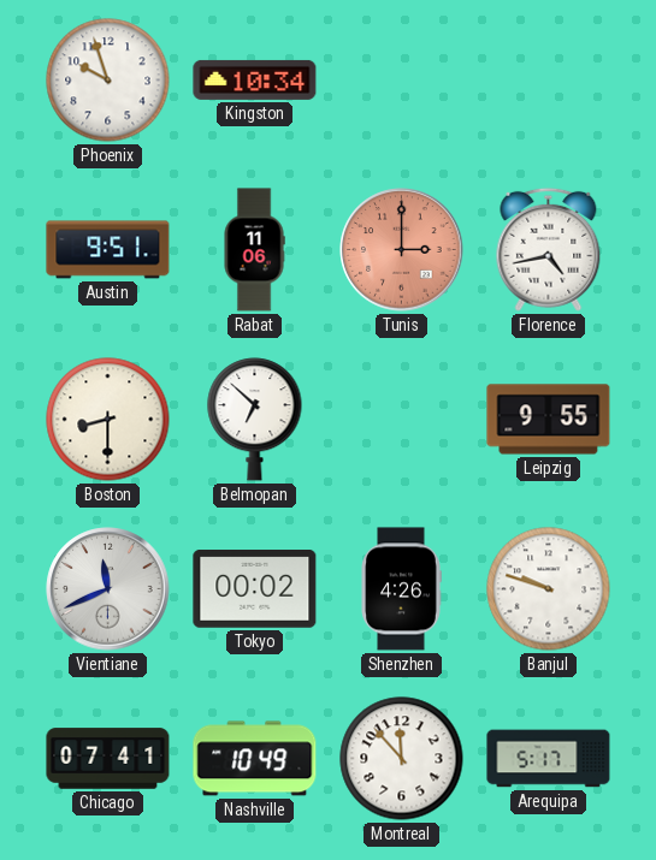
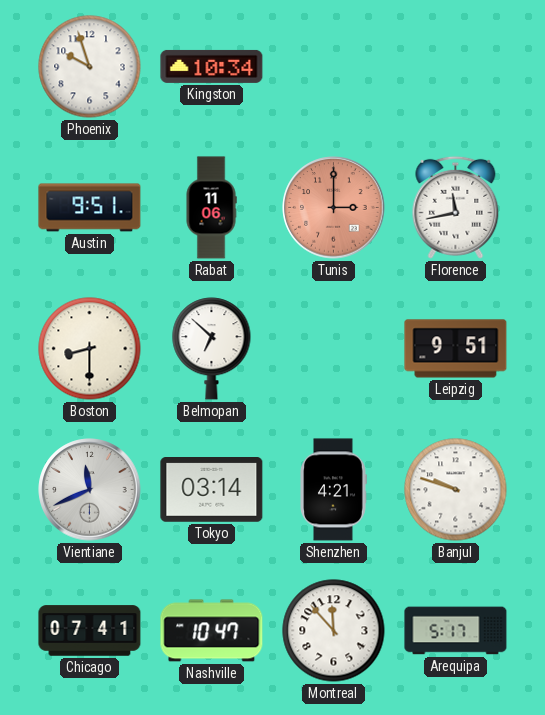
Florence: 4:43 -> 11:43 (456, 207)
Leipzig: 9:55 -> 9:51 (456, 349)
Tokyo: 00:02 -> 03:14 (212, 490)
Shenzhen: 4:26 -> 4:21 (333, 490)
Nashville: 10:49 -> 10:47 (212, 631)
